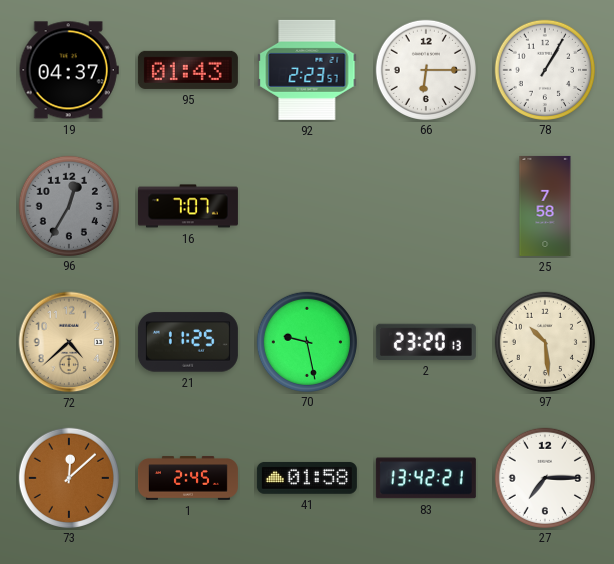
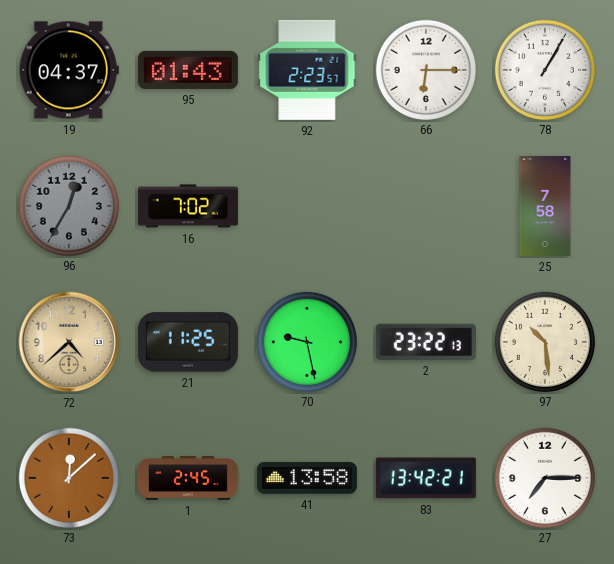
16: 7:07 -> 7:02 (188, 206)
2: 23:20 -> 23:22 (426, 342)
41: 01:58 -> 13:58 (307, 478)
